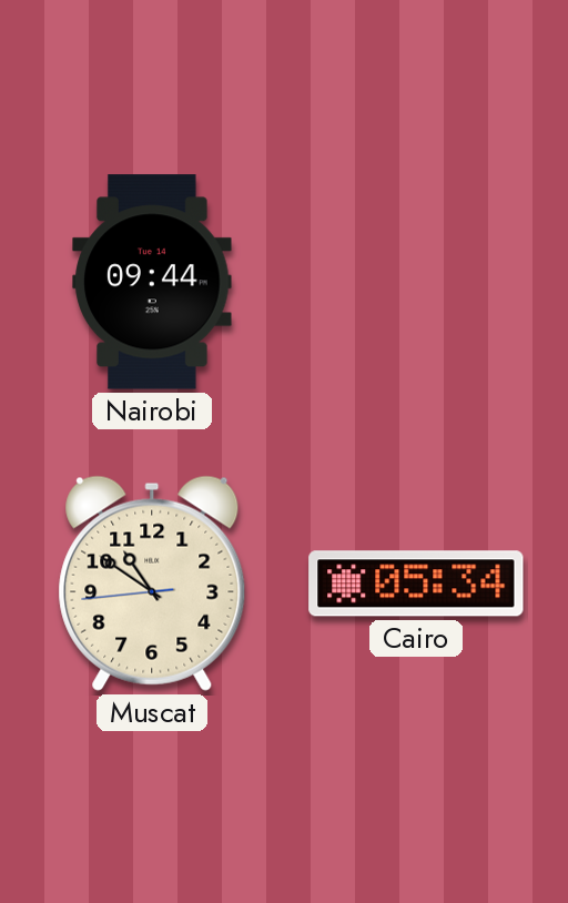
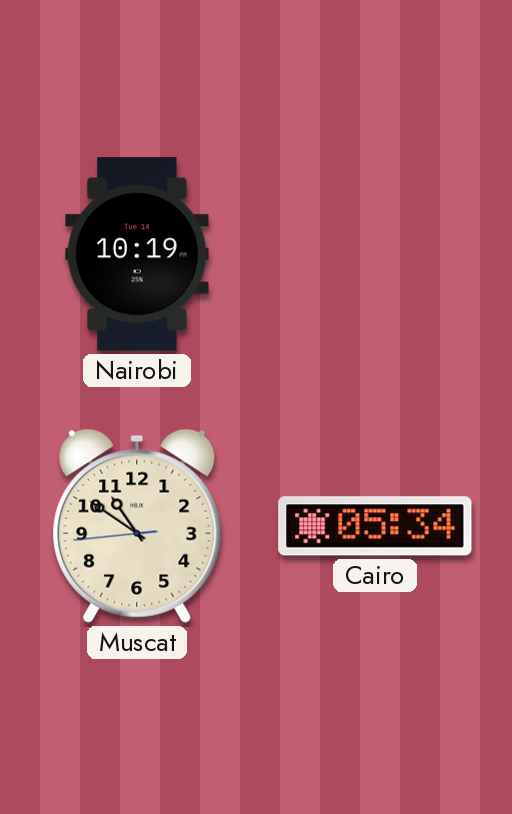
Nairobi: 09:44 -> 10:19 (137, 254)
